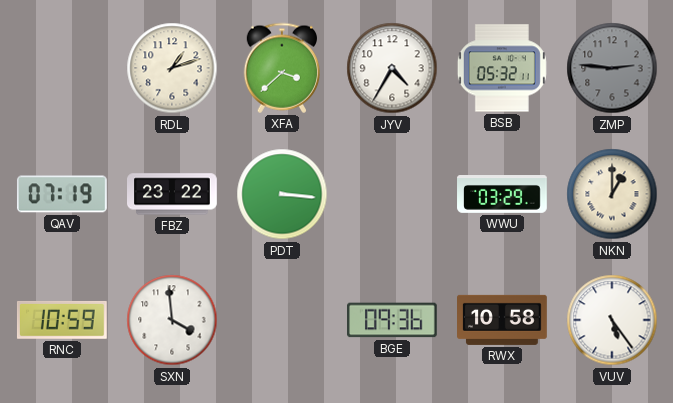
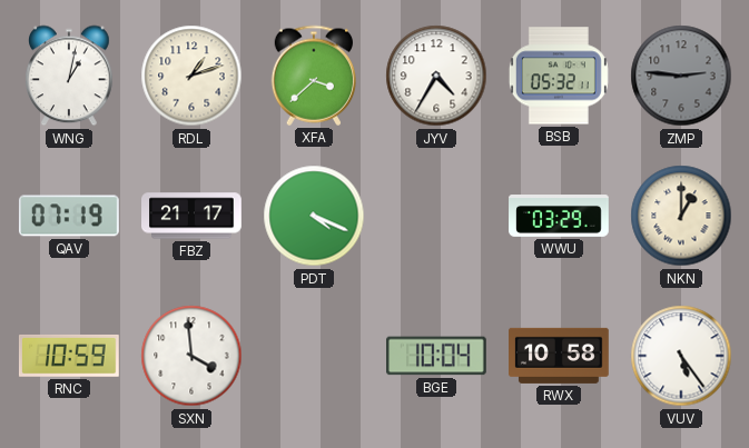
WNG: none -> 1:02 (69, 76)
FBZ: 23:22 -> 21:17 (193, 216)
PDT: 3:16 -> 4:19 (314, 216)
BGE: 09:36 -> 10:04 (437, 356)
